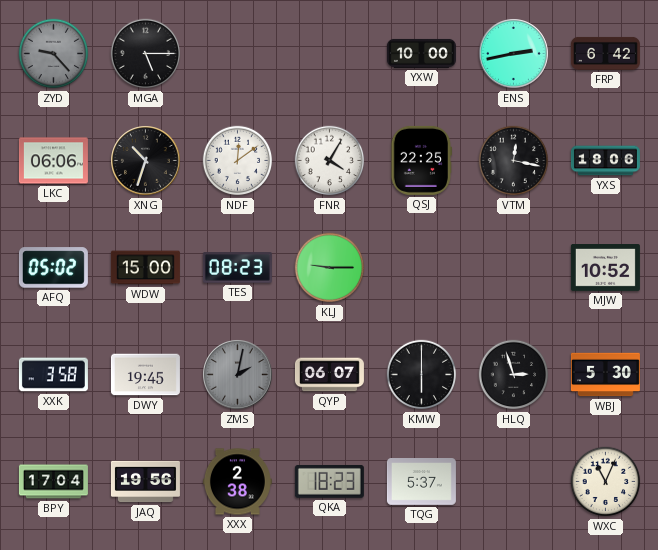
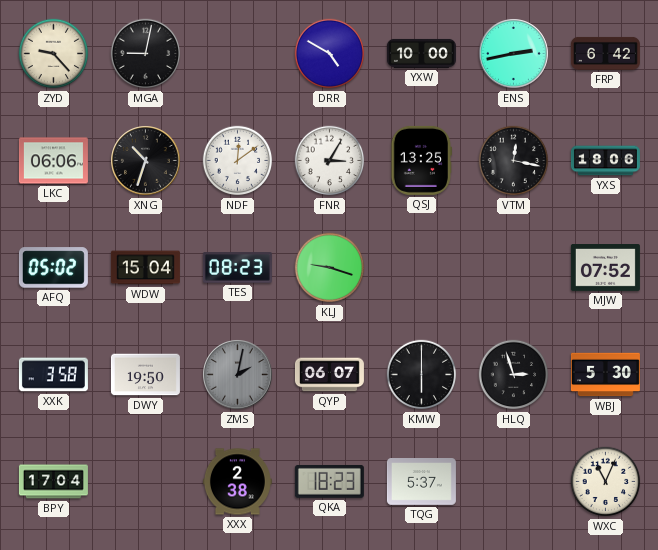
ZYD dial: grey -> cream (54, 54)
MGA: 5:15 -> 9:02 (146, 54)
DRR: none -> 4:50 (330, 54)
FNR: 4:05 -> 3:05 (330, 161)
QSJ: 22:25 -> 13:25 (421, 160)
WDW: 15:00 -> 15:04 (145, 268)
KLJ: 9:15 -> 9:18 (330, 268)
MJW: 10:52 -> 07:52 (605, 268)
DWY: 19:45 -> 19:50 (145, 375)
JAQ: 19:56 -> none (145, 482)
